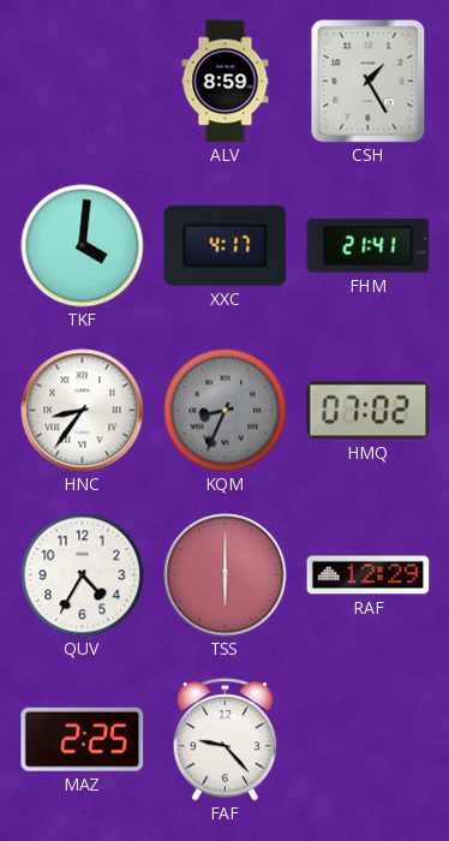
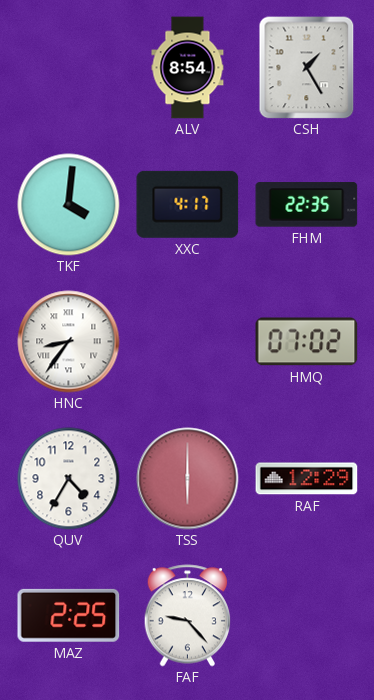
ALV: 8:59 -> 8:54 (188, 68)
FHM: 21:41 -> 22:35 (307, 205)
KQM: 8:34 -> none (226, 411)
